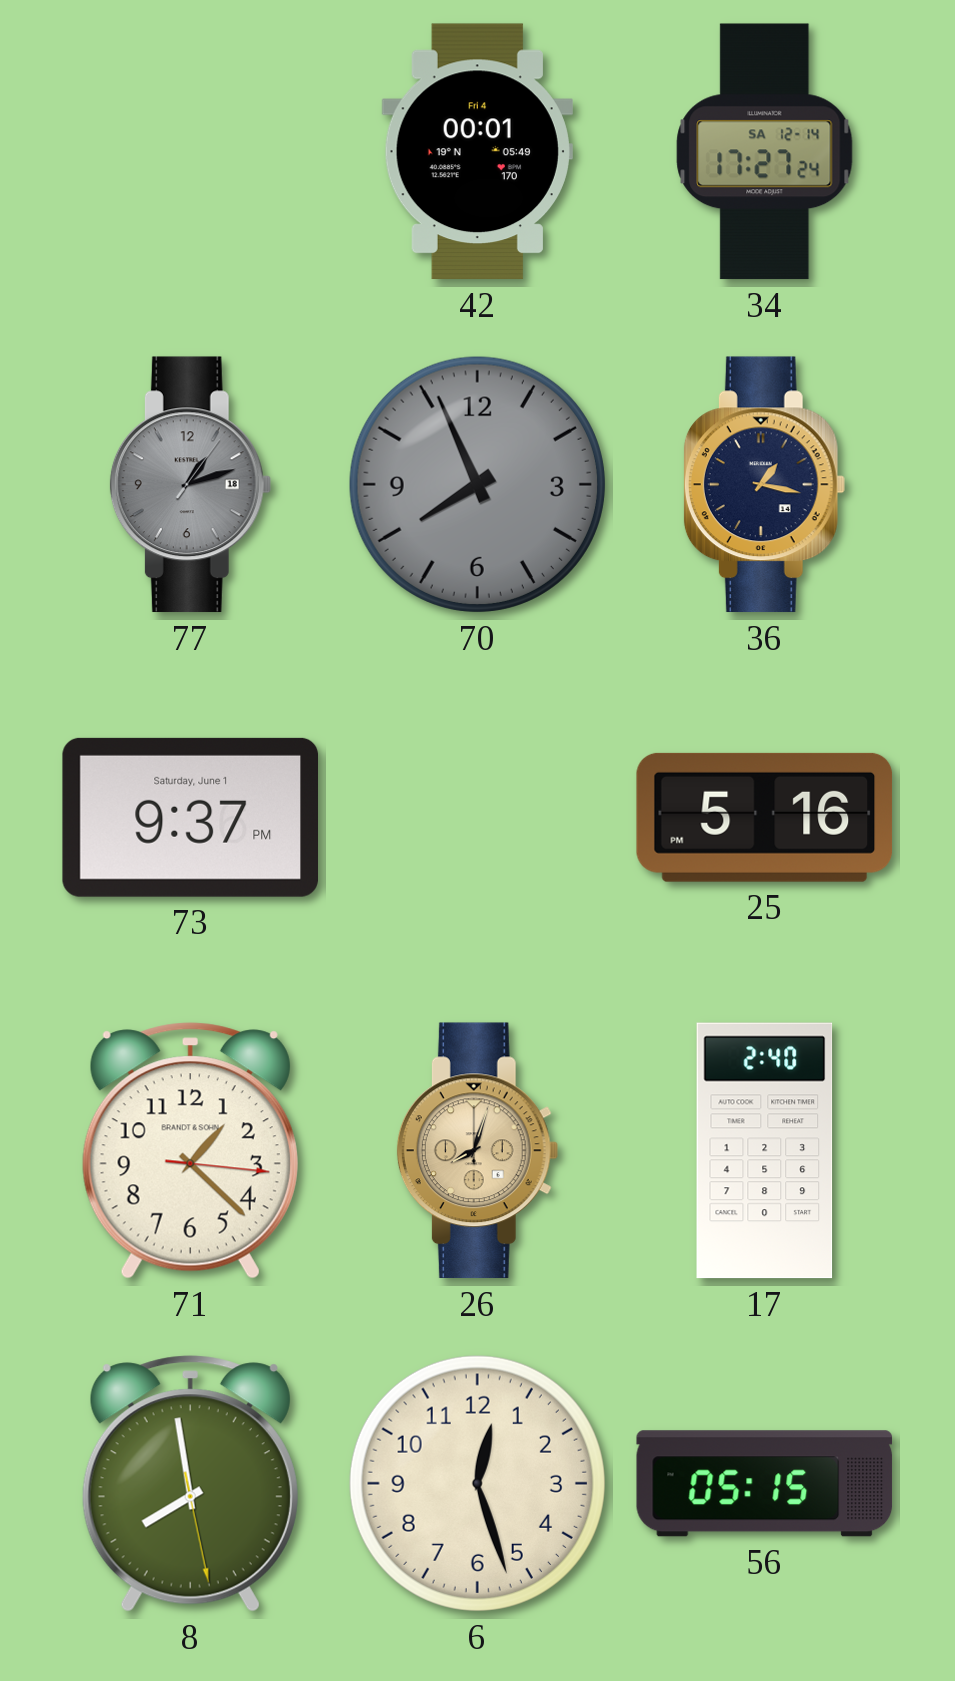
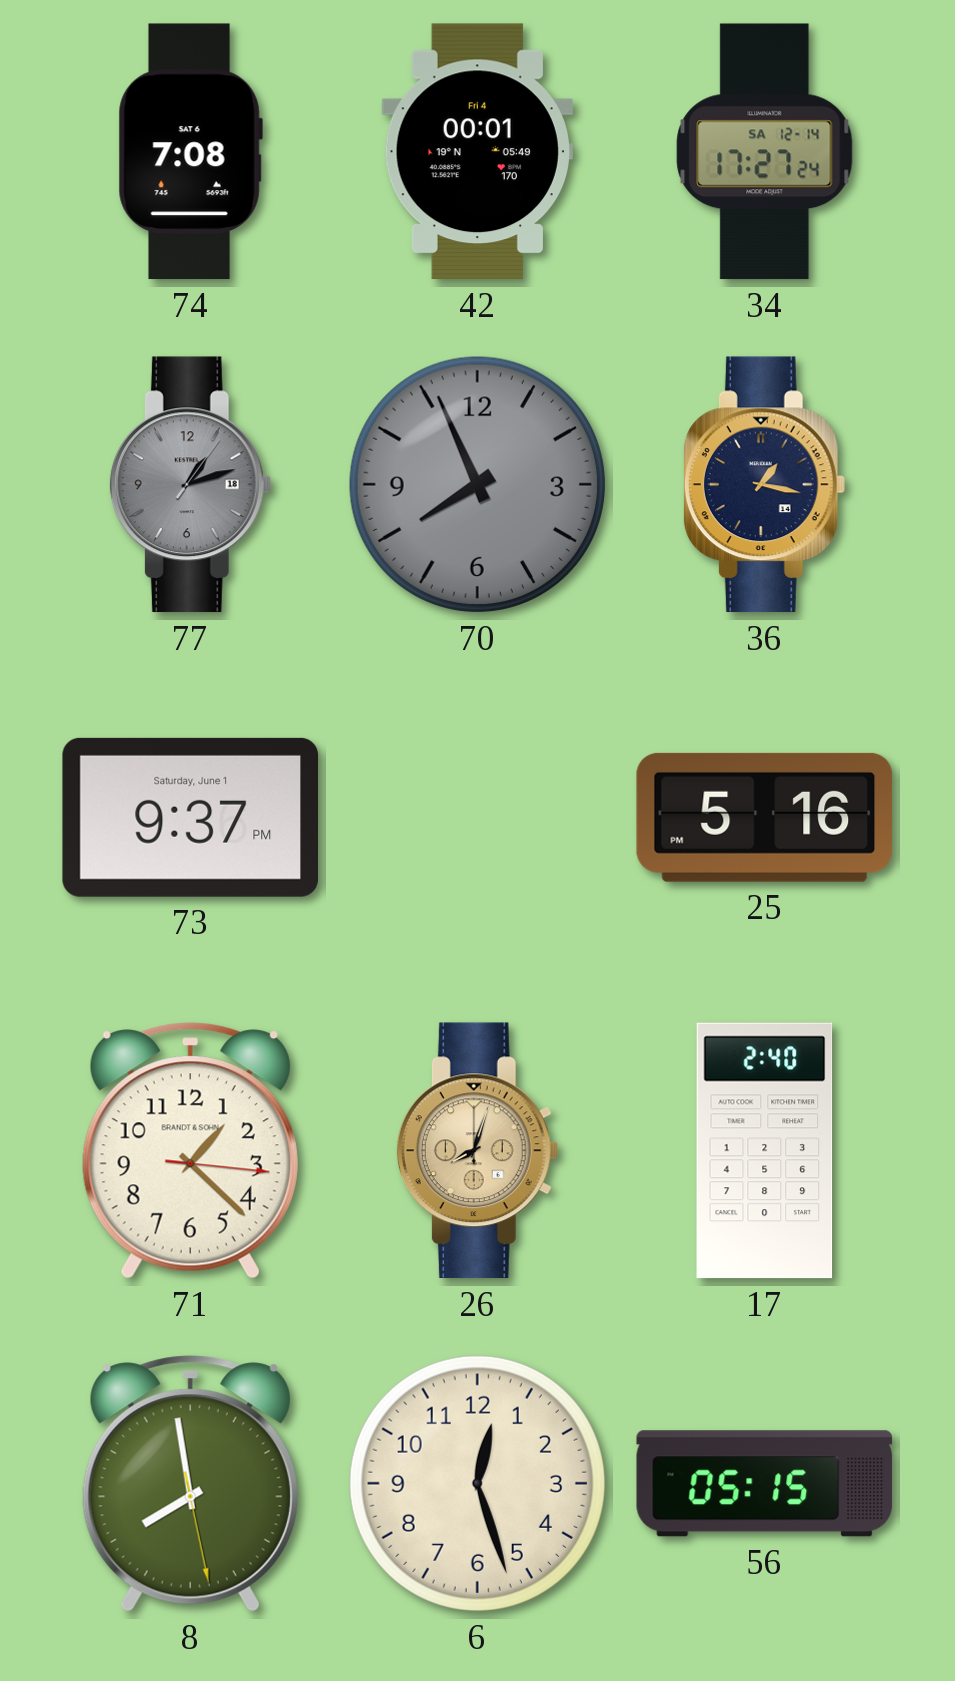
74: none -> 7:08 (190, 152)
